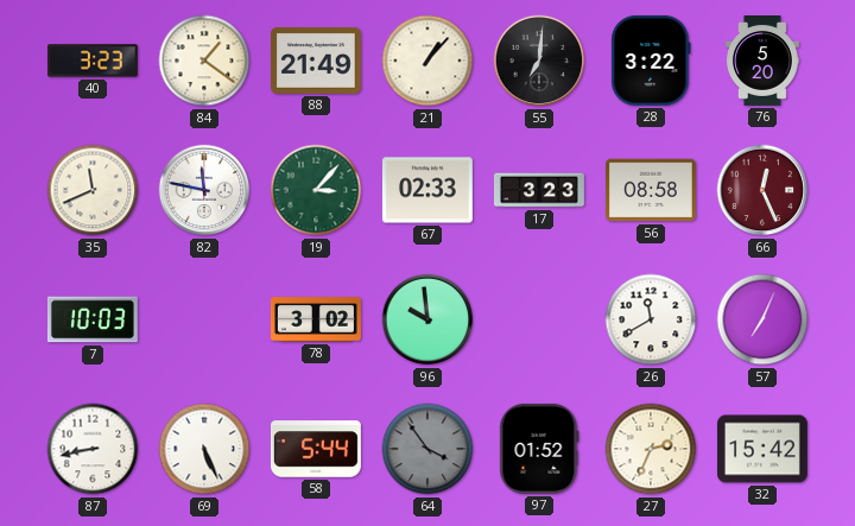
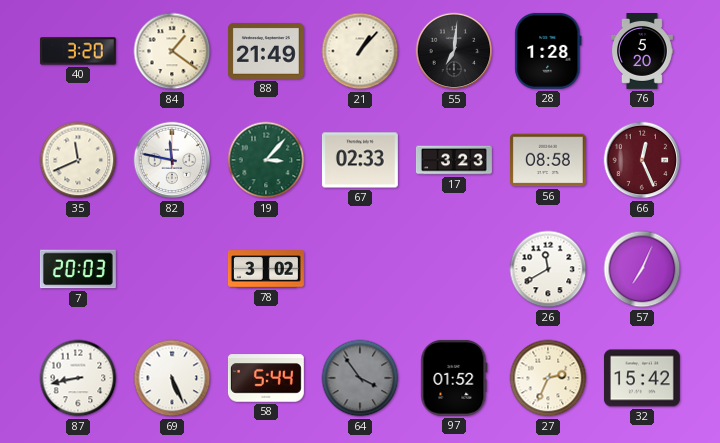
40: 3:23 -> 3:20 (78, 51)
28: 3:22 -> 1:28 (548, 51)
7: 10:03 -> 20:03 (78, 269)
96: 9:59 -> none (427, 319)
